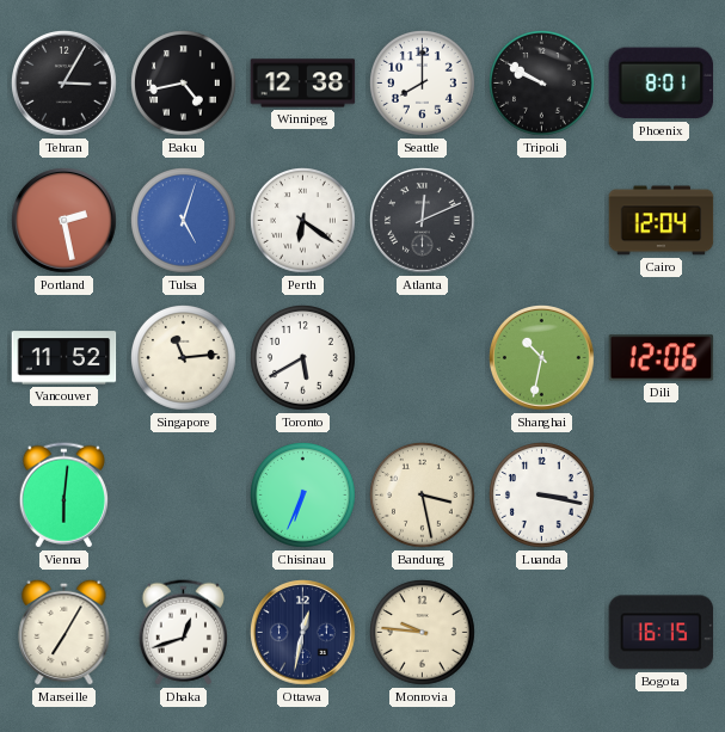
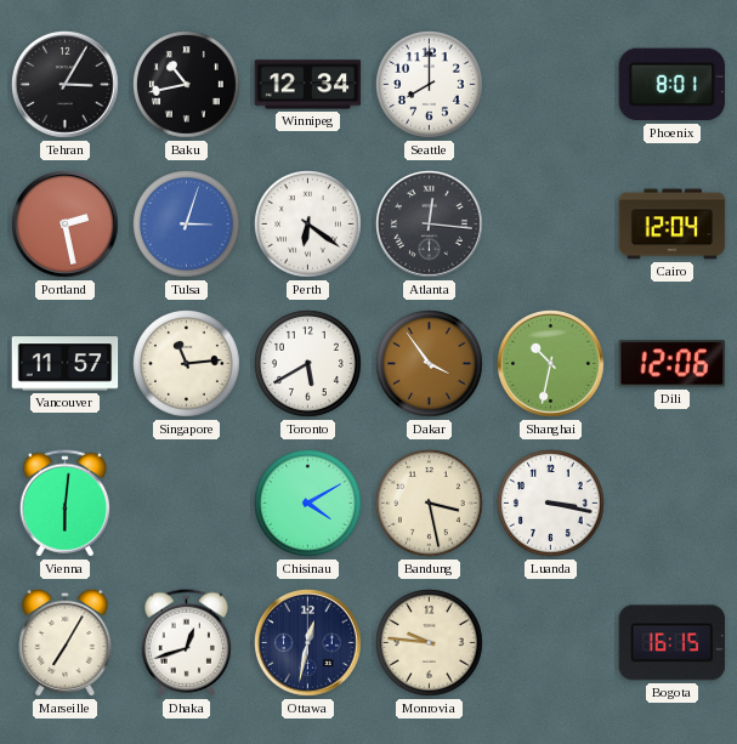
Baku: 4:43 -> 10:43 (187, 85)
Winnipeg: 12:38 -> 12:34 (308, 85)
Tripoli: 9:50 -> none (542, 84)
Tulsa: 5:03 -> 3:03 (187, 225)
Atlanta: 12:11 -> 12:16 (430, 225)
Vancouver: 11:52 -> 11:57 (66, 364)
Dakar: none -> 3:54 (430, 364)
Chisinau: 6:34 -> 4:10 (308, 504)
